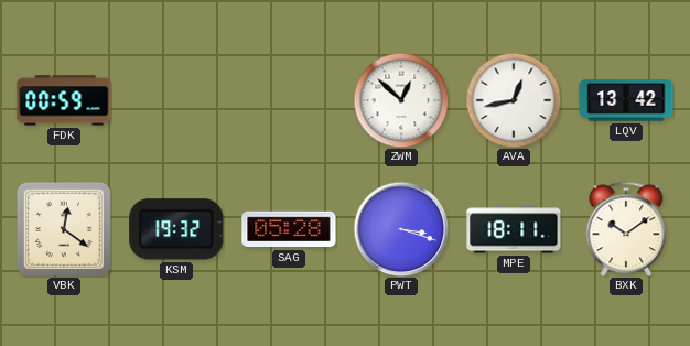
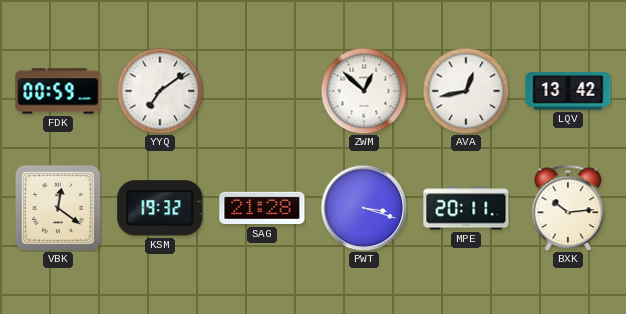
YYQ: none -> 7:09 (160, 91)
SAG: 05:28 -> 21:28 (262, 208)
MPE: 18:11 -> 20:11 (466, 208)
BXK: 10:09 -> 10:14 (568, 208)
